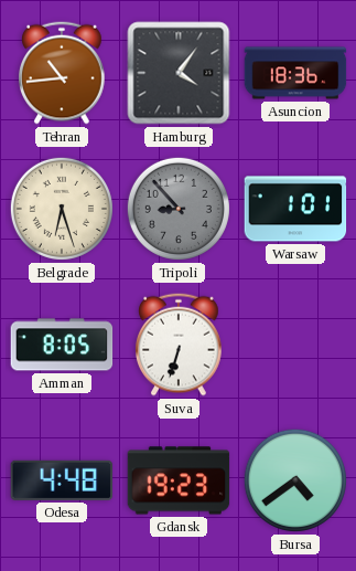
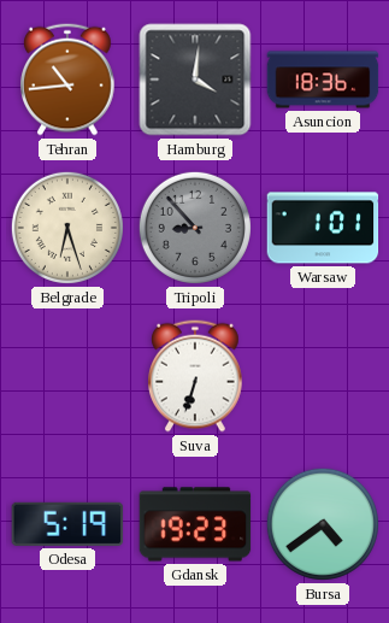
Hamburg: 4:06 -> 4:01 (195, 80)
Amman: 8:05 -> none (62, 345)
Odesa: 4:48 -> 5:19 (67, 524)
